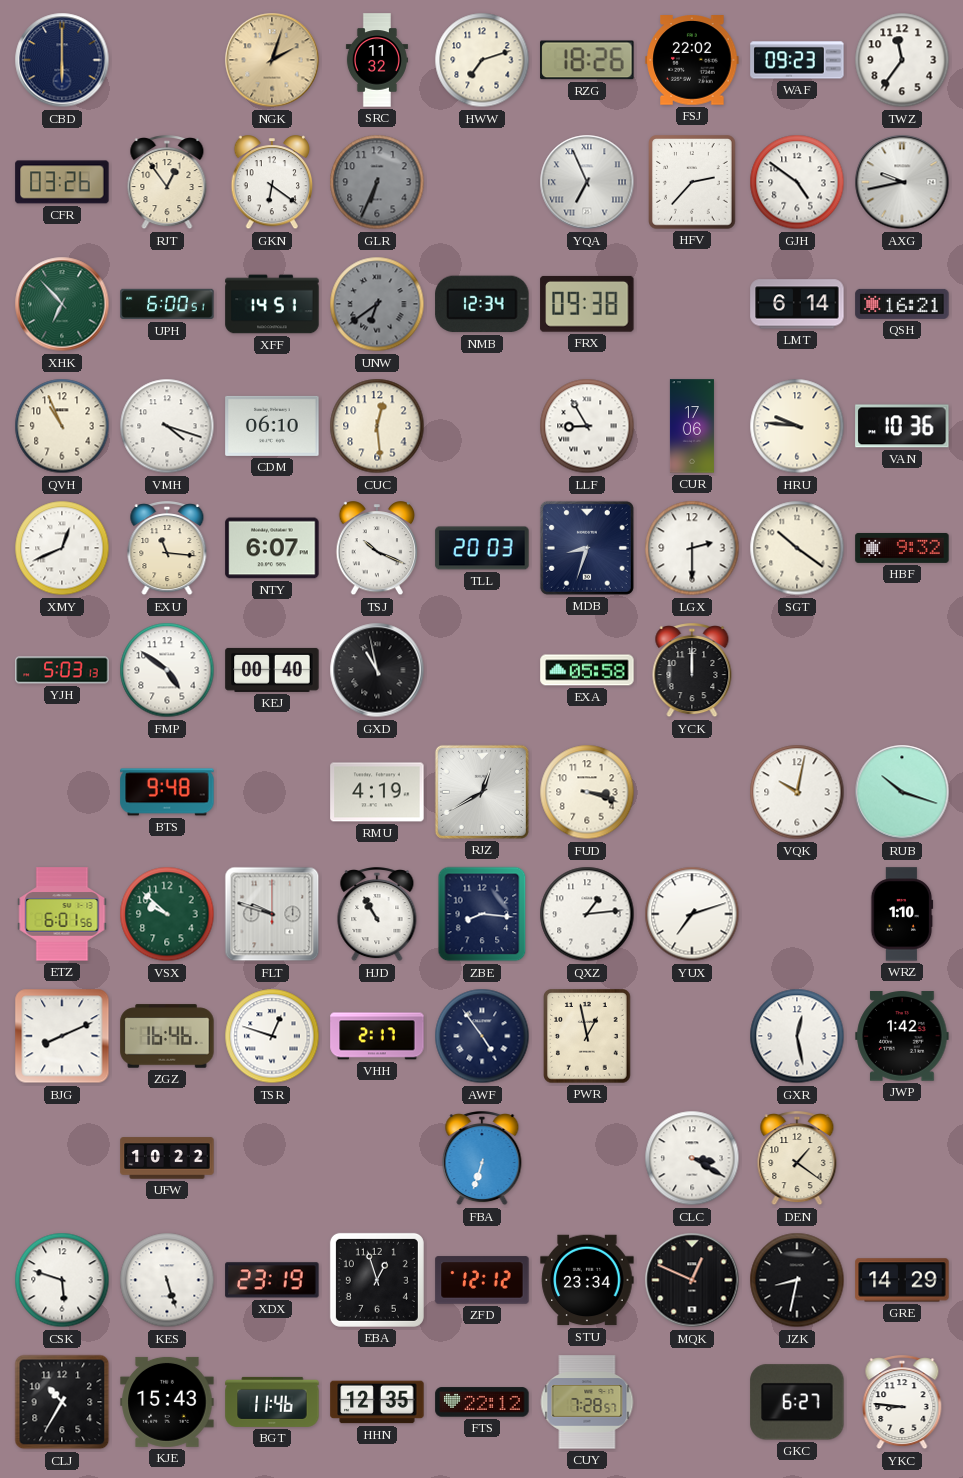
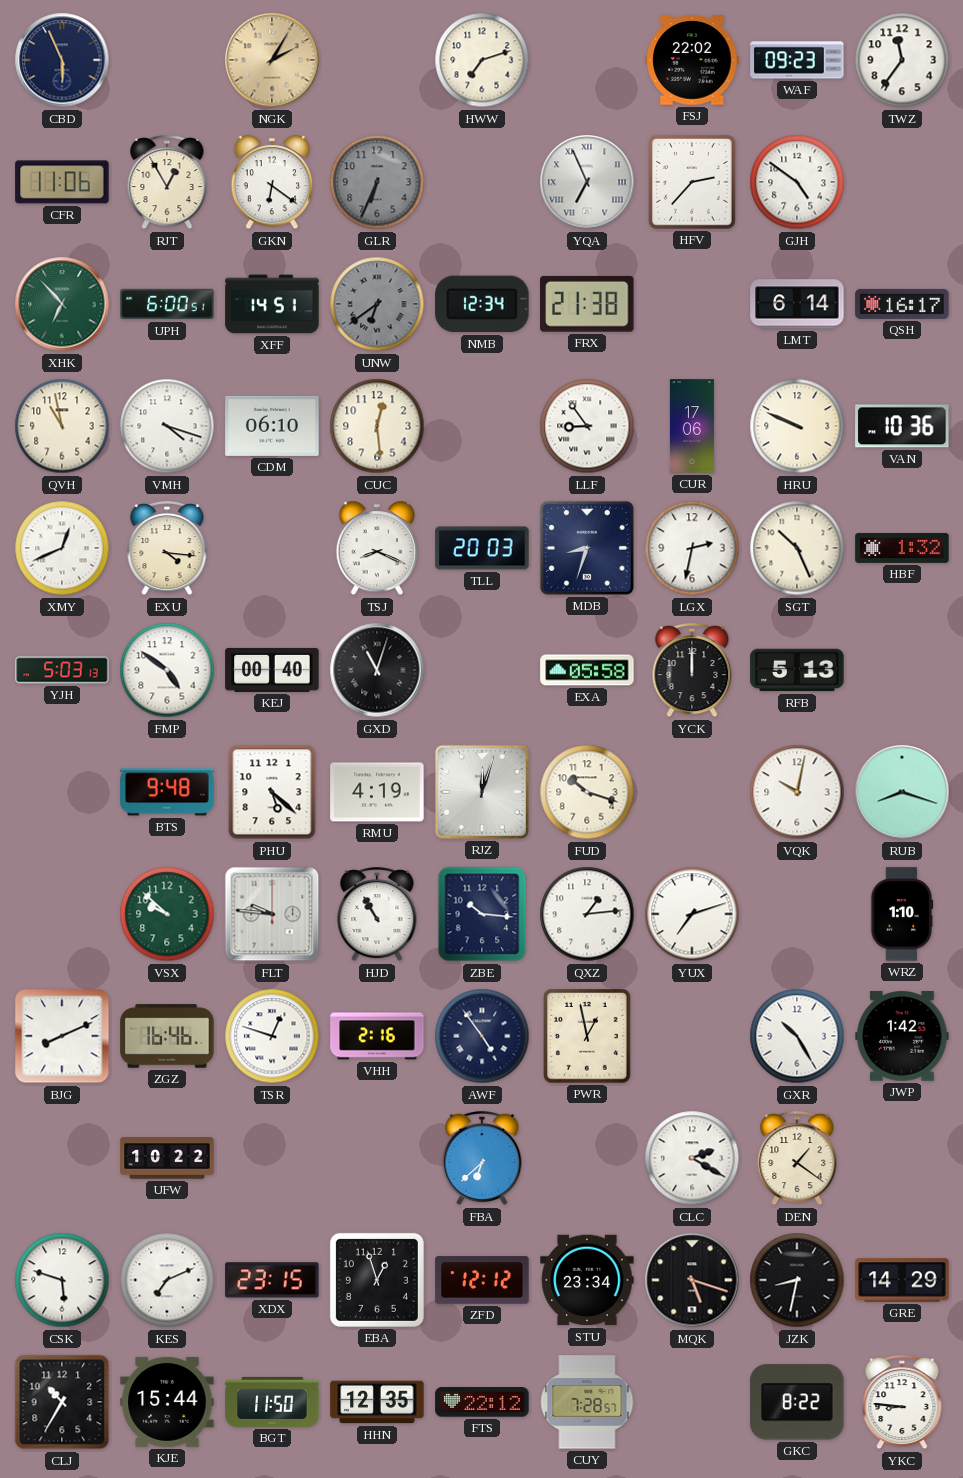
CBD: 6:00 -> 5:56 (62, 60)
NGK: 2:03 -> 2:05 (272, 60)
SRC: 11:32 -> none (377, 60)
RZG: 18:26 -> none (587, 60)
CFR: 03:26 -> 11:06 (62, 182)
RJT: 12:54 -> 12:55 (167, 183)
AXG: 9:43 -> none (902, 182)
FRX: 09:38 -> 21:38 (587, 304)
QSH: 16:21 -> 16:17 (902, 304)
QVH: 10:56 -> 10:58 (62, 426)
LLF: 8:55 -> 8:54 (587, 426)
HRU: 9:46 -> 9:49 (797, 426)
EXU: 11:16 -> 4:16 (167, 549)
NTY: 6:07 -> none (272, 548)
TSJ: 10:19 -> 8:19 (377, 549)
LGX: 2:30 -> 2:32 (692, 548)
SGT: 10:21 -> 10:26 (797, 548)
HBF: 9:32 -> 1:32 (902, 548)
GXD: 10:58 -> 11:03 (377, 670)
RFB: none -> 5:13 (797, 670)
PHU: none -> 5:22 (272, 792)
RJZ: 12:40 -> 12:03 (482, 792)
FUD: 3:18 -> 10:18 (587, 792)
RUB: 10:18 -> 8:18 (902, 792)
ETZ: 6:01 -> none (62, 914)
FLT: 9:48 -> 9:46 (272, 914)
ZBE: 8:16 -> 10:16 (482, 914)
VHH: 2:17 -> 2:16 (377, 1036)
GXR: 12:28 -> 10:25 (797, 1036)
FBA: 6:33 -> 6:38 (482, 1159)
CLC: 3:20 -> 2:20 (692, 1158)
KES: 5:27 -> 7:11 (167, 1280)
XDX: 23:19 -> 23:15 (272, 1280)
MQK: 12:49 -> 5:18 (692, 1280)
KJE: 15:43 -> 15:44 (167, 1402)
BGT: 11:46 -> 11:50 (272, 1402)
GKC: 6:27 -> 8:22 (797, 1402)
